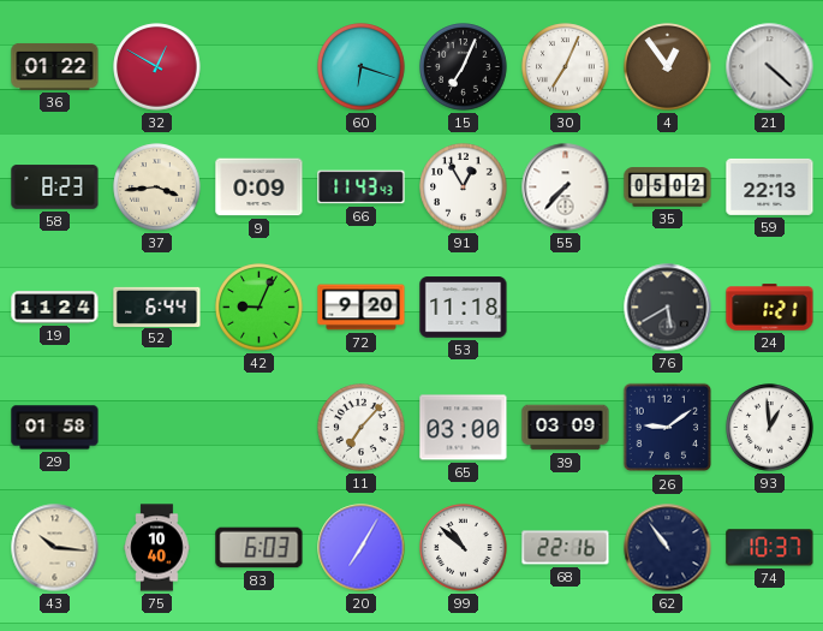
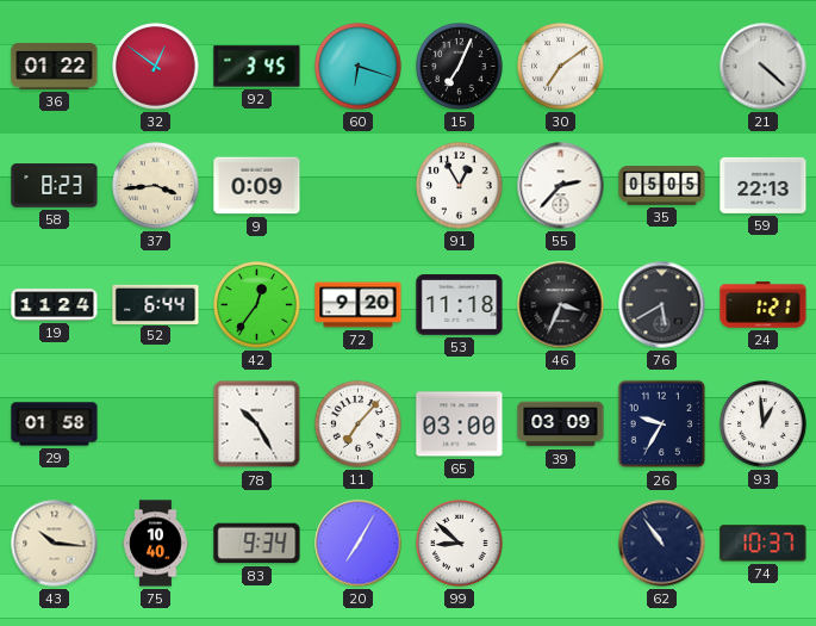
32: 12:50 -> 12:51 (156, 67)
92: none -> 3:45 (257, 67)
30: 7:04 -> 7:09 (561, 67)
4: 12:54 -> none (668, 67)
66: 11:43 -> none (362, 187)
55: 7:37 -> 2:37 (561, 186)
35: 05:02 -> 05:05 (662, 186)
42: 9:04 -> 12:36 (257, 305)
46: none -> 3:34 (561, 305)
78: none -> 10:25 (257, 424)
26: 9:09 -> 9:35 (662, 424)
83: 6:03 -> 9:34 (257, 544)
99: 10:52 -> 8:52 (460, 544)
68: 22:16 -> none (566, 548)
